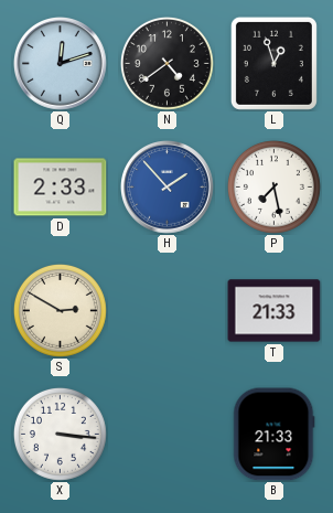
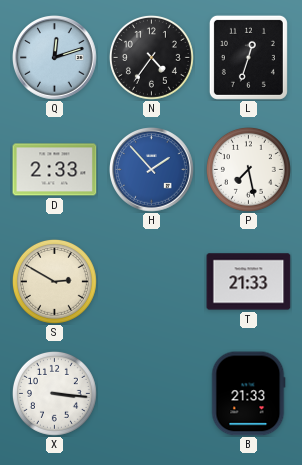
N: 4:39 -> 4:36 (151, 57)
L: 12:57 -> 12:33 (248, 57)
